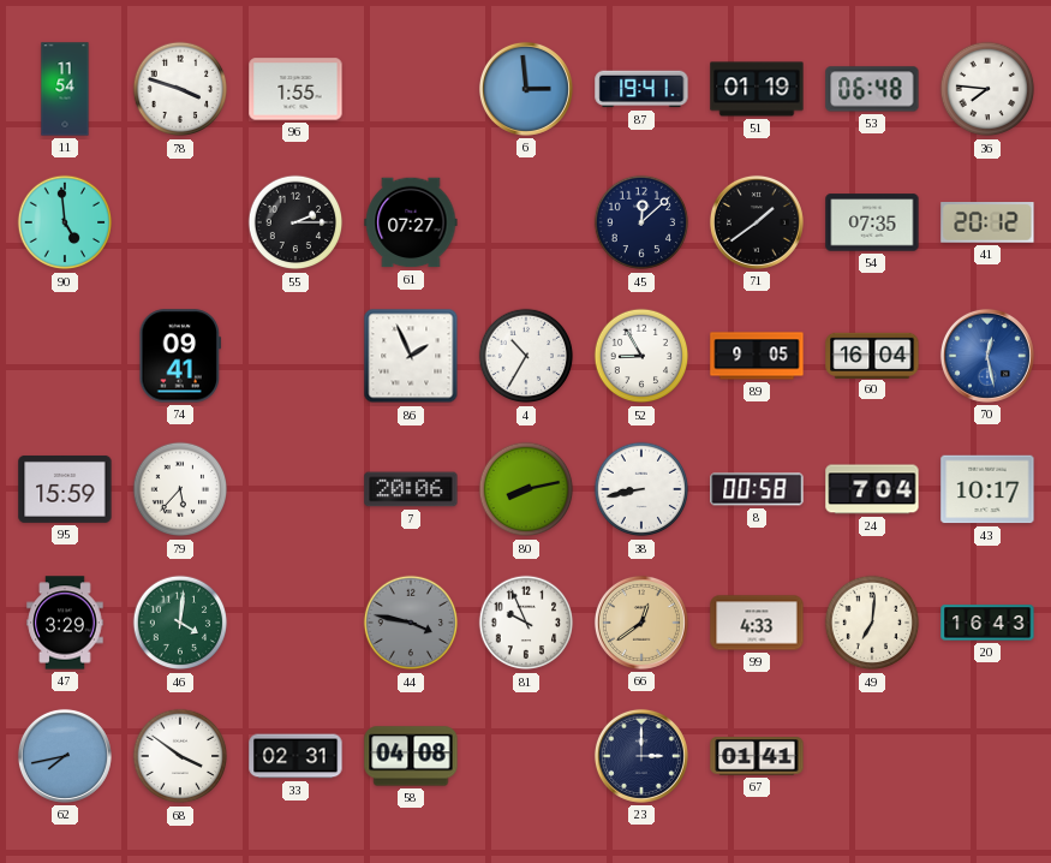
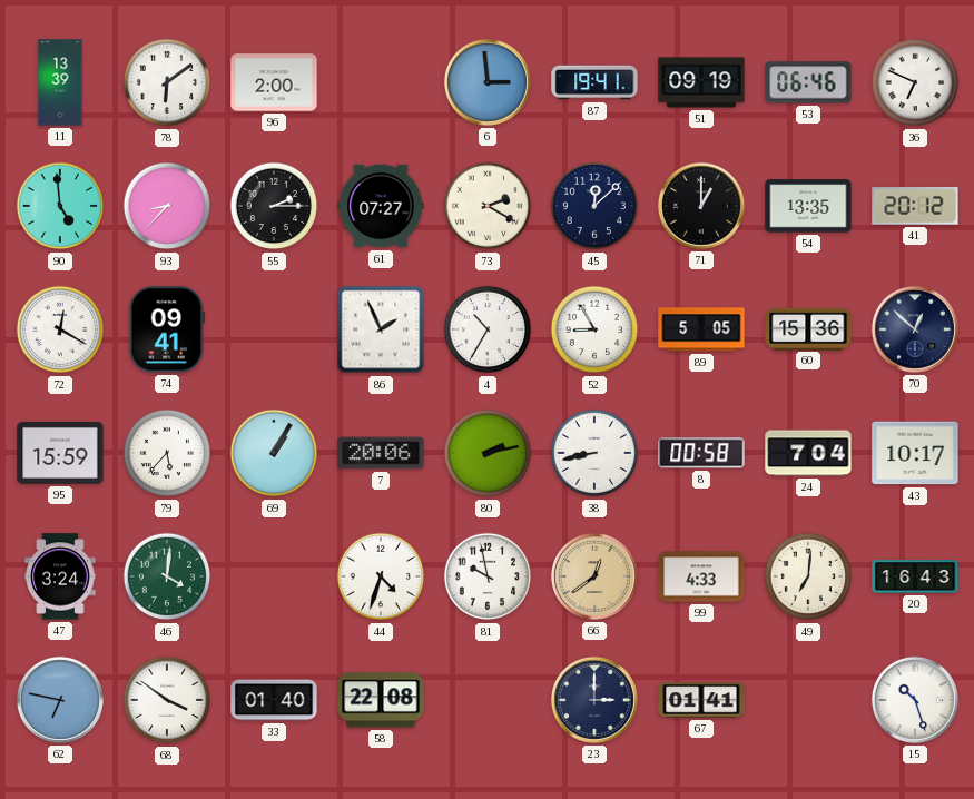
11: 11:54 -> 13:39 (60, 82)
78: 3:48 -> 6:09 (167, 82)
96: 1:55 -> 2:00 (274, 82)
51: 01:19 -> 09:19 (701, 82)
53: 06:48 -> 06:46 (808, 82)
36: 7:46 -> 6:49 (915, 82)
93: none -> 8:37 (167, 206)
73: none -> 2:20 (488, 206)
71: 1:39 -> 1:00 (701, 206)
54: 07:35 -> 13:35 (808, 206)
72: none -> 12:20 (60, 329)
89: 9:05 -> 5:05 (701, 329)
60: 16:04 -> 15:36 (808, 328)
70: 12:28 -> 12:52 (915, 329)
70 dial: blue -> navy (915, 329)
69: none -> 1:05 (274, 453)
80: 8:13 -> 2:13 (488, 453)
47: 3:29 -> 3:24 (60, 576)
44: 3:47 -> 4:33 (381, 576)
44 dial: grey -> white (381, 576)
81: 9:56 -> 9:58 (488, 576)
62: 7:43 -> 6:47 (60, 700)
33: 02:31 -> 01:40 (274, 700)
58: 04:08 -> 22:08 (381, 700)
15: none -> 10:27 (915, 700)
